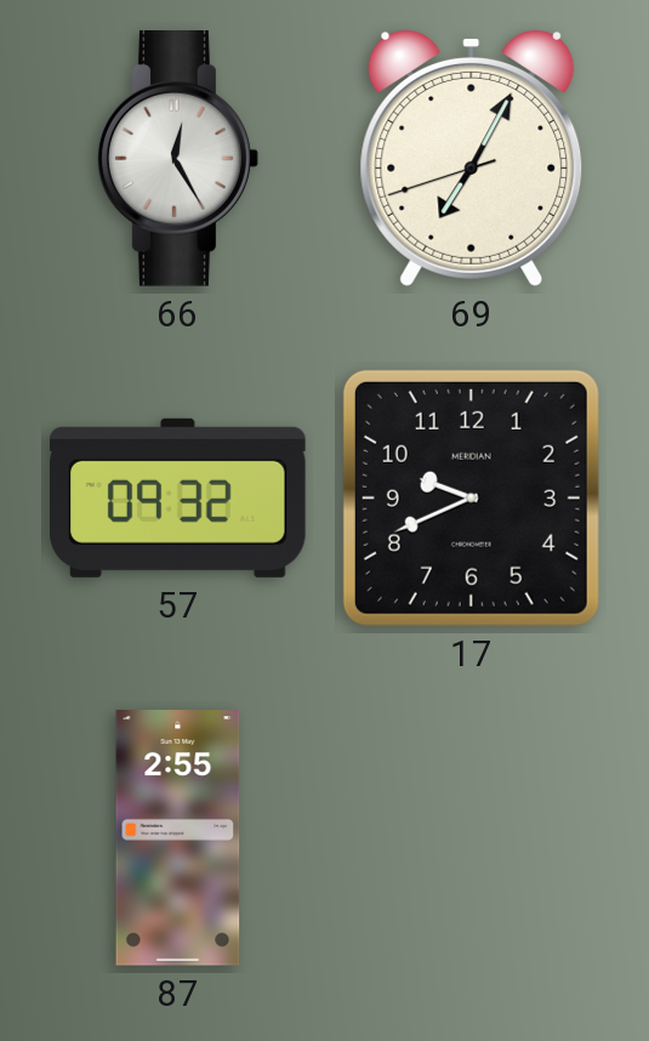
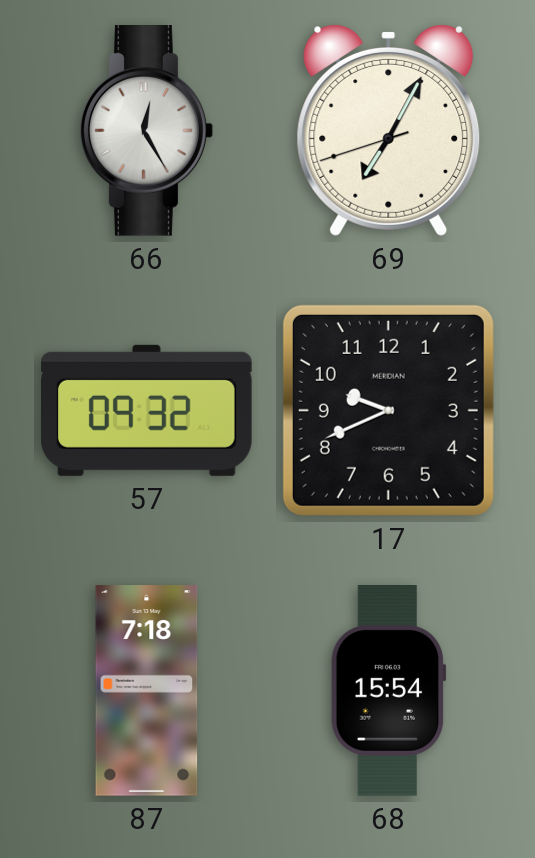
87: 2:55 -> 7:18 (147, 691)
68: none -> 15:54 (388, 691)
